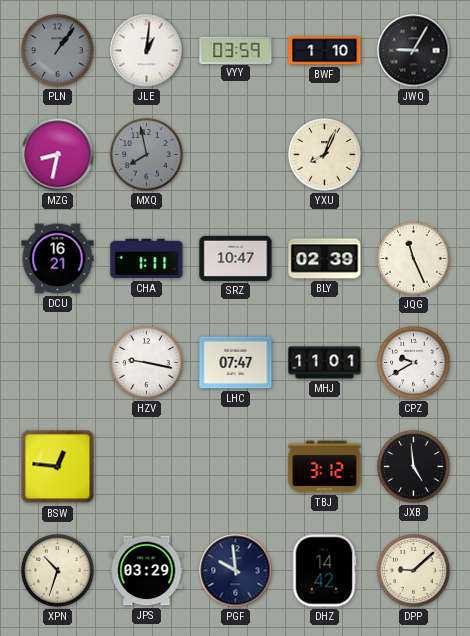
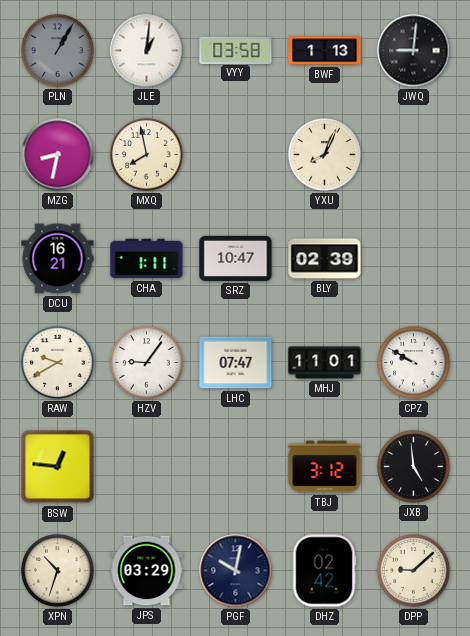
PLN: 1:06 -> 1:05 (58, 51)
VYY: 03:59 -> 03:58 (236, 50)
BWF: 1:10 -> 1:13 (325, 51)
JWQ: 9:05 -> 9:01 (414, 51)
MXQ dial: grey -> cream (147, 155)
JQG: 11:26 -> none (414, 259)
RAW: none -> 9:40 (58, 363)
HZV: 9:17 -> 9:06 (147, 363)
CPZ: 9:40 -> 9:50 (414, 363)
PGF: 9:59 -> 10:02 (236, 571)
DHZ: 14:42 -> 02:42 (324, 571)
